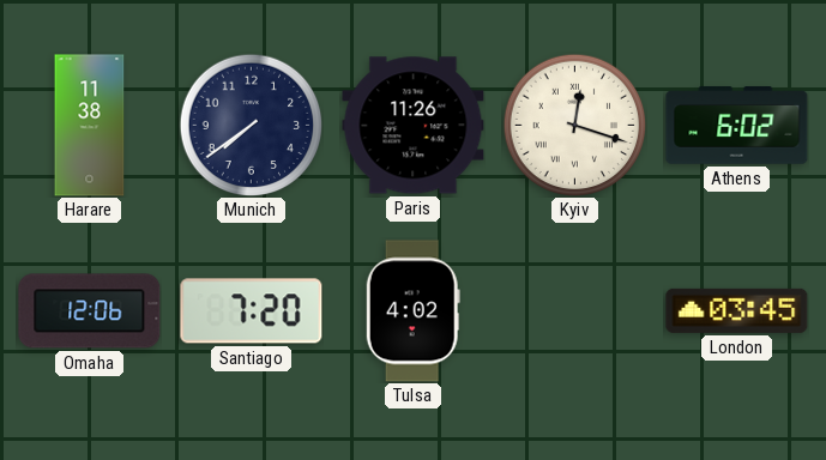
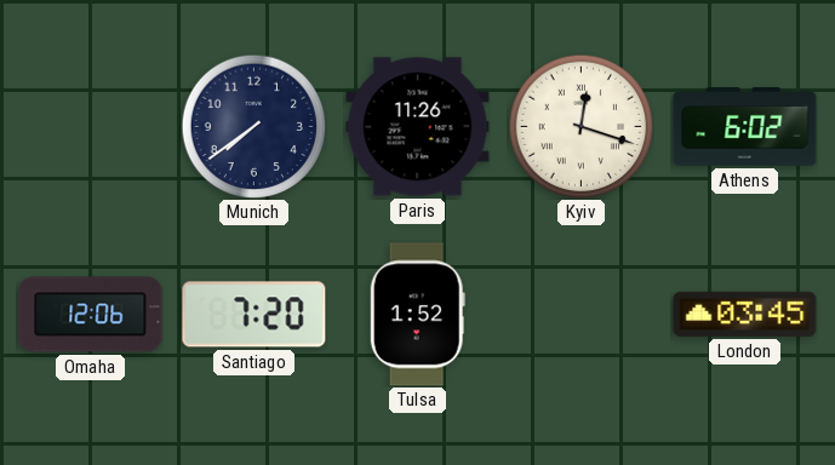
Harare: 11:38 -> none (90, 126)
Tulsa: 4:02 -> 1:52 (417, 315)
